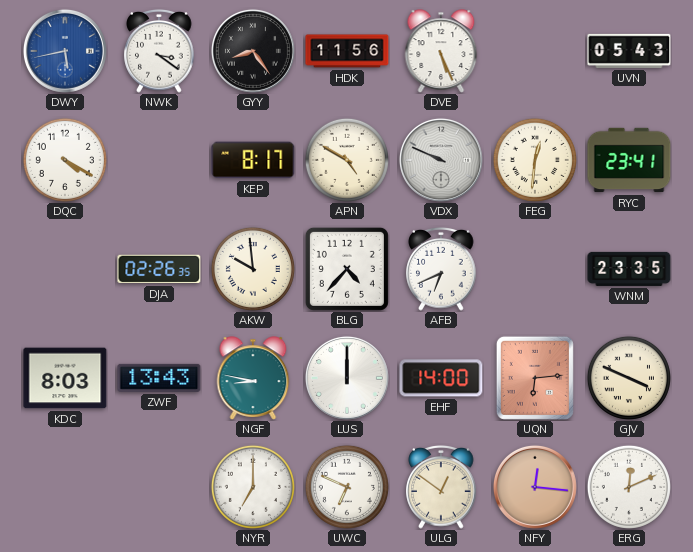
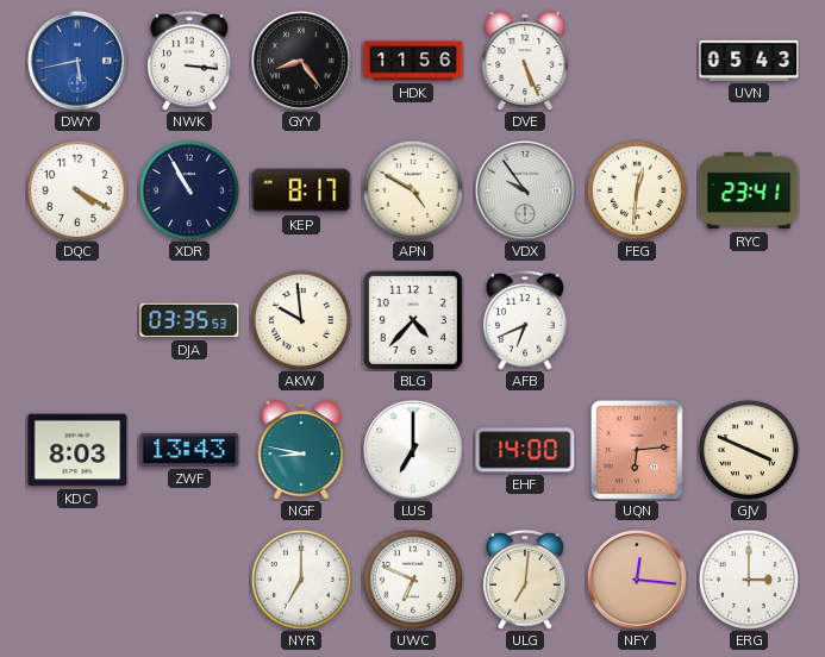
NWK: 3:21 -> 3:16 (189, 62)
XDR: none -> 10:55 (189, 190)
VDX: 9:49 -> 9:54 (525, 190)
DJA: 02:26 -> 03:35 (189, 320)
WNM: 23:35 -> none (629, 269)
LUS: 12:00 -> 7:00 (413, 450)
ULG: 12:51 -> 7:01 (525, 581)
ERG: 12:11 -> 3:00 (749, 580)
